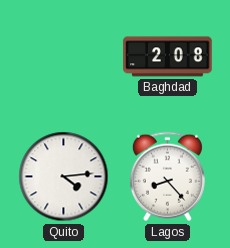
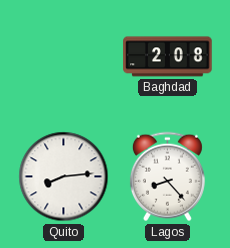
Quito: 4:14 -> 8:14 (64, 177)
